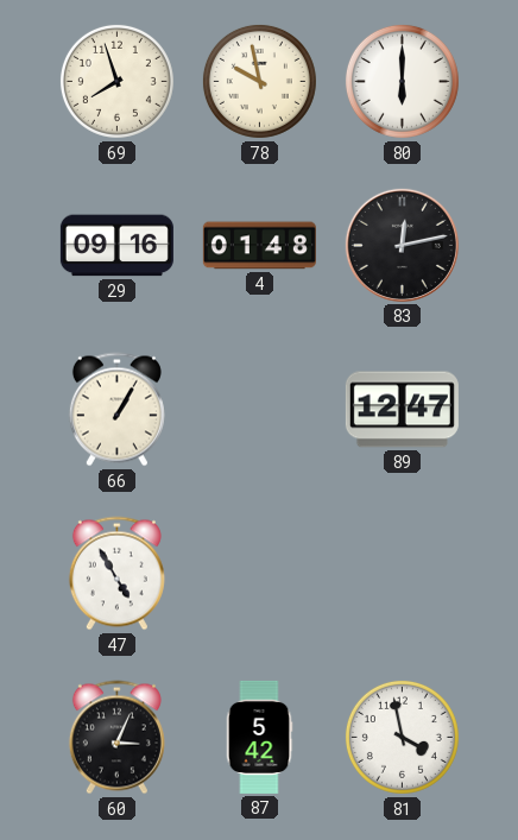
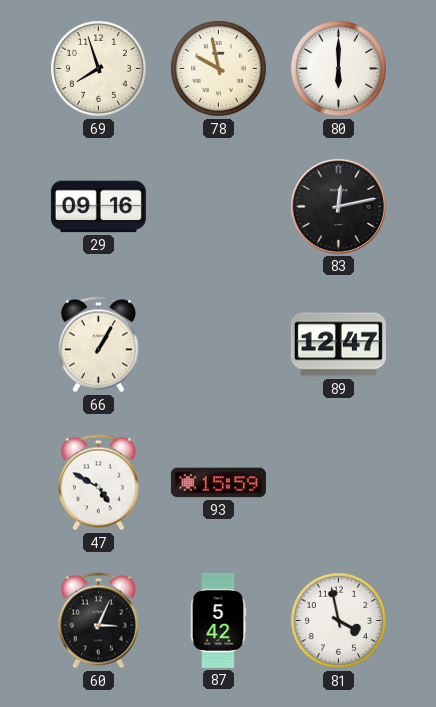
4: 01:48 -> none (259, 246)
47: 4:55 -> 4:50 (98, 483)
93: none -> 15:59 (218, 483)
